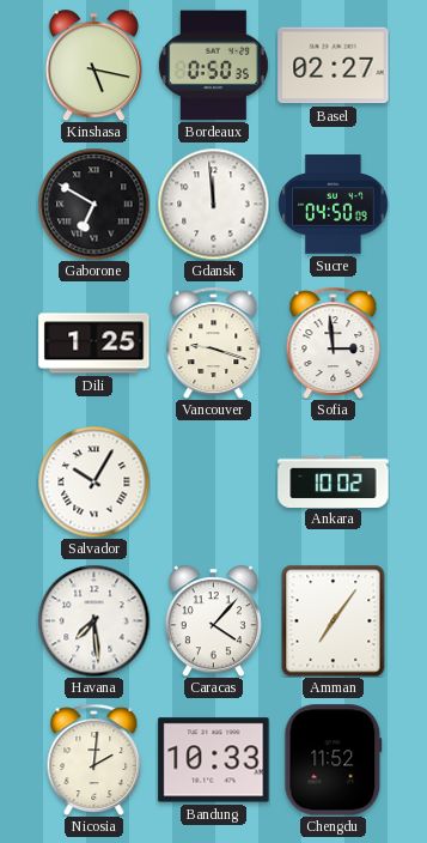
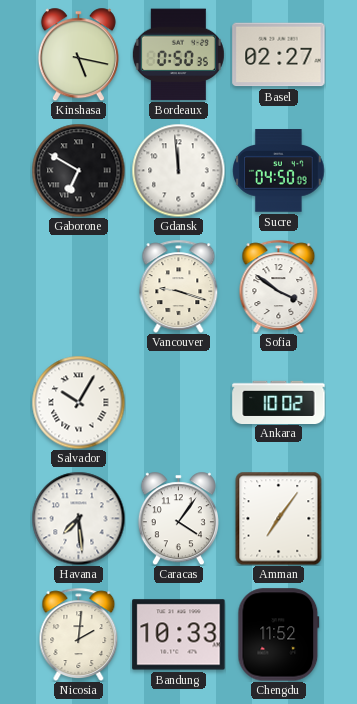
Dili: 1:25 -> none (94, 344)
Sofia: 2:59 -> 3:51 (279, 286)
Caracas: 4:07 -> 4:06 (178, 518)
